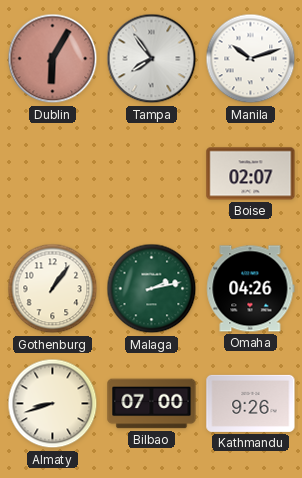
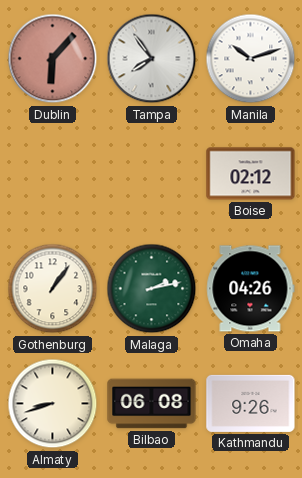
Dublin: 6:05 -> 6:07 (53, 59)
Boise: 02:07 -> 02:12 (251, 174)
Bilbao: 07:00 -> 06:08 (152, 404)
